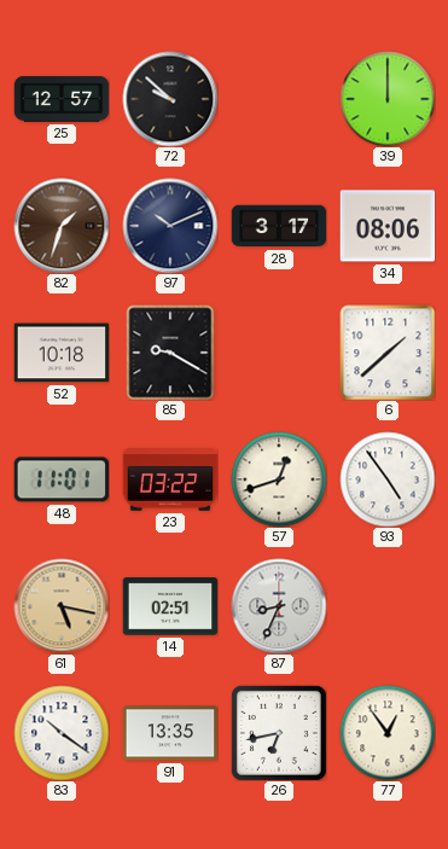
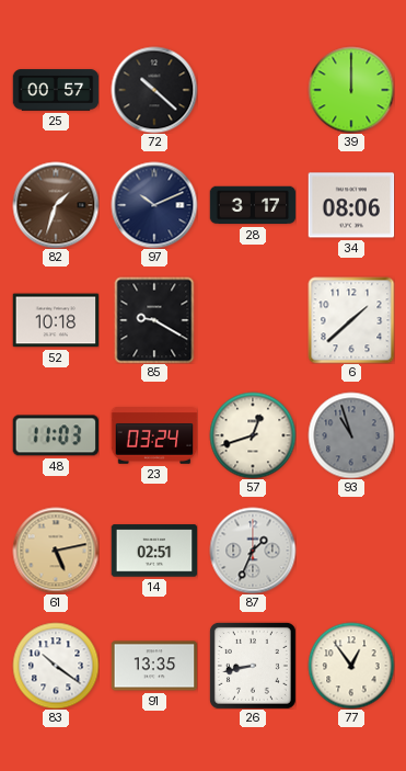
25: 12:57 -> 00:57 (56, 90)
72: 9:52 -> 10:22 (154, 90)
48: 11:01 -> 11:03 (56, 435)
23: 03:22 -> 03:24 (154, 436)
93: 4:54 -> 10:57 (351, 435)
93 dial: white -> grey (351, 435)
61: 5:17 -> 5:13 (56, 551)
87: 8:34 -> 1:34 (253, 551)
26: 6:43 -> 8:43 (253, 666)
